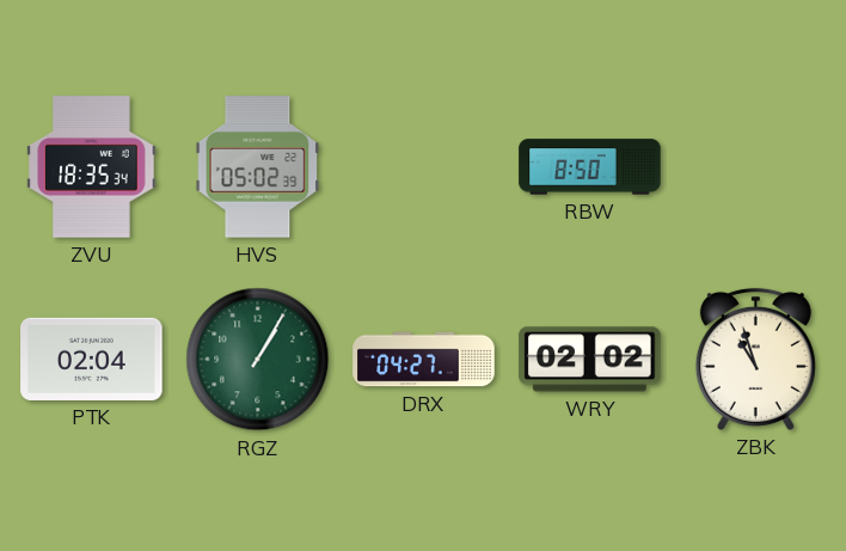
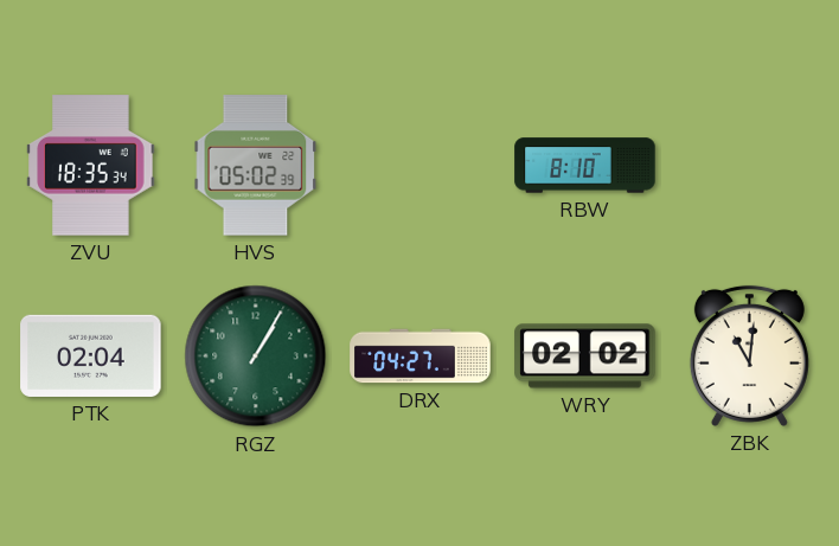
RBW: 8:50 -> 8:10 (585, 166)
ZBK: 10:57 -> 11:01 (749, 355)
